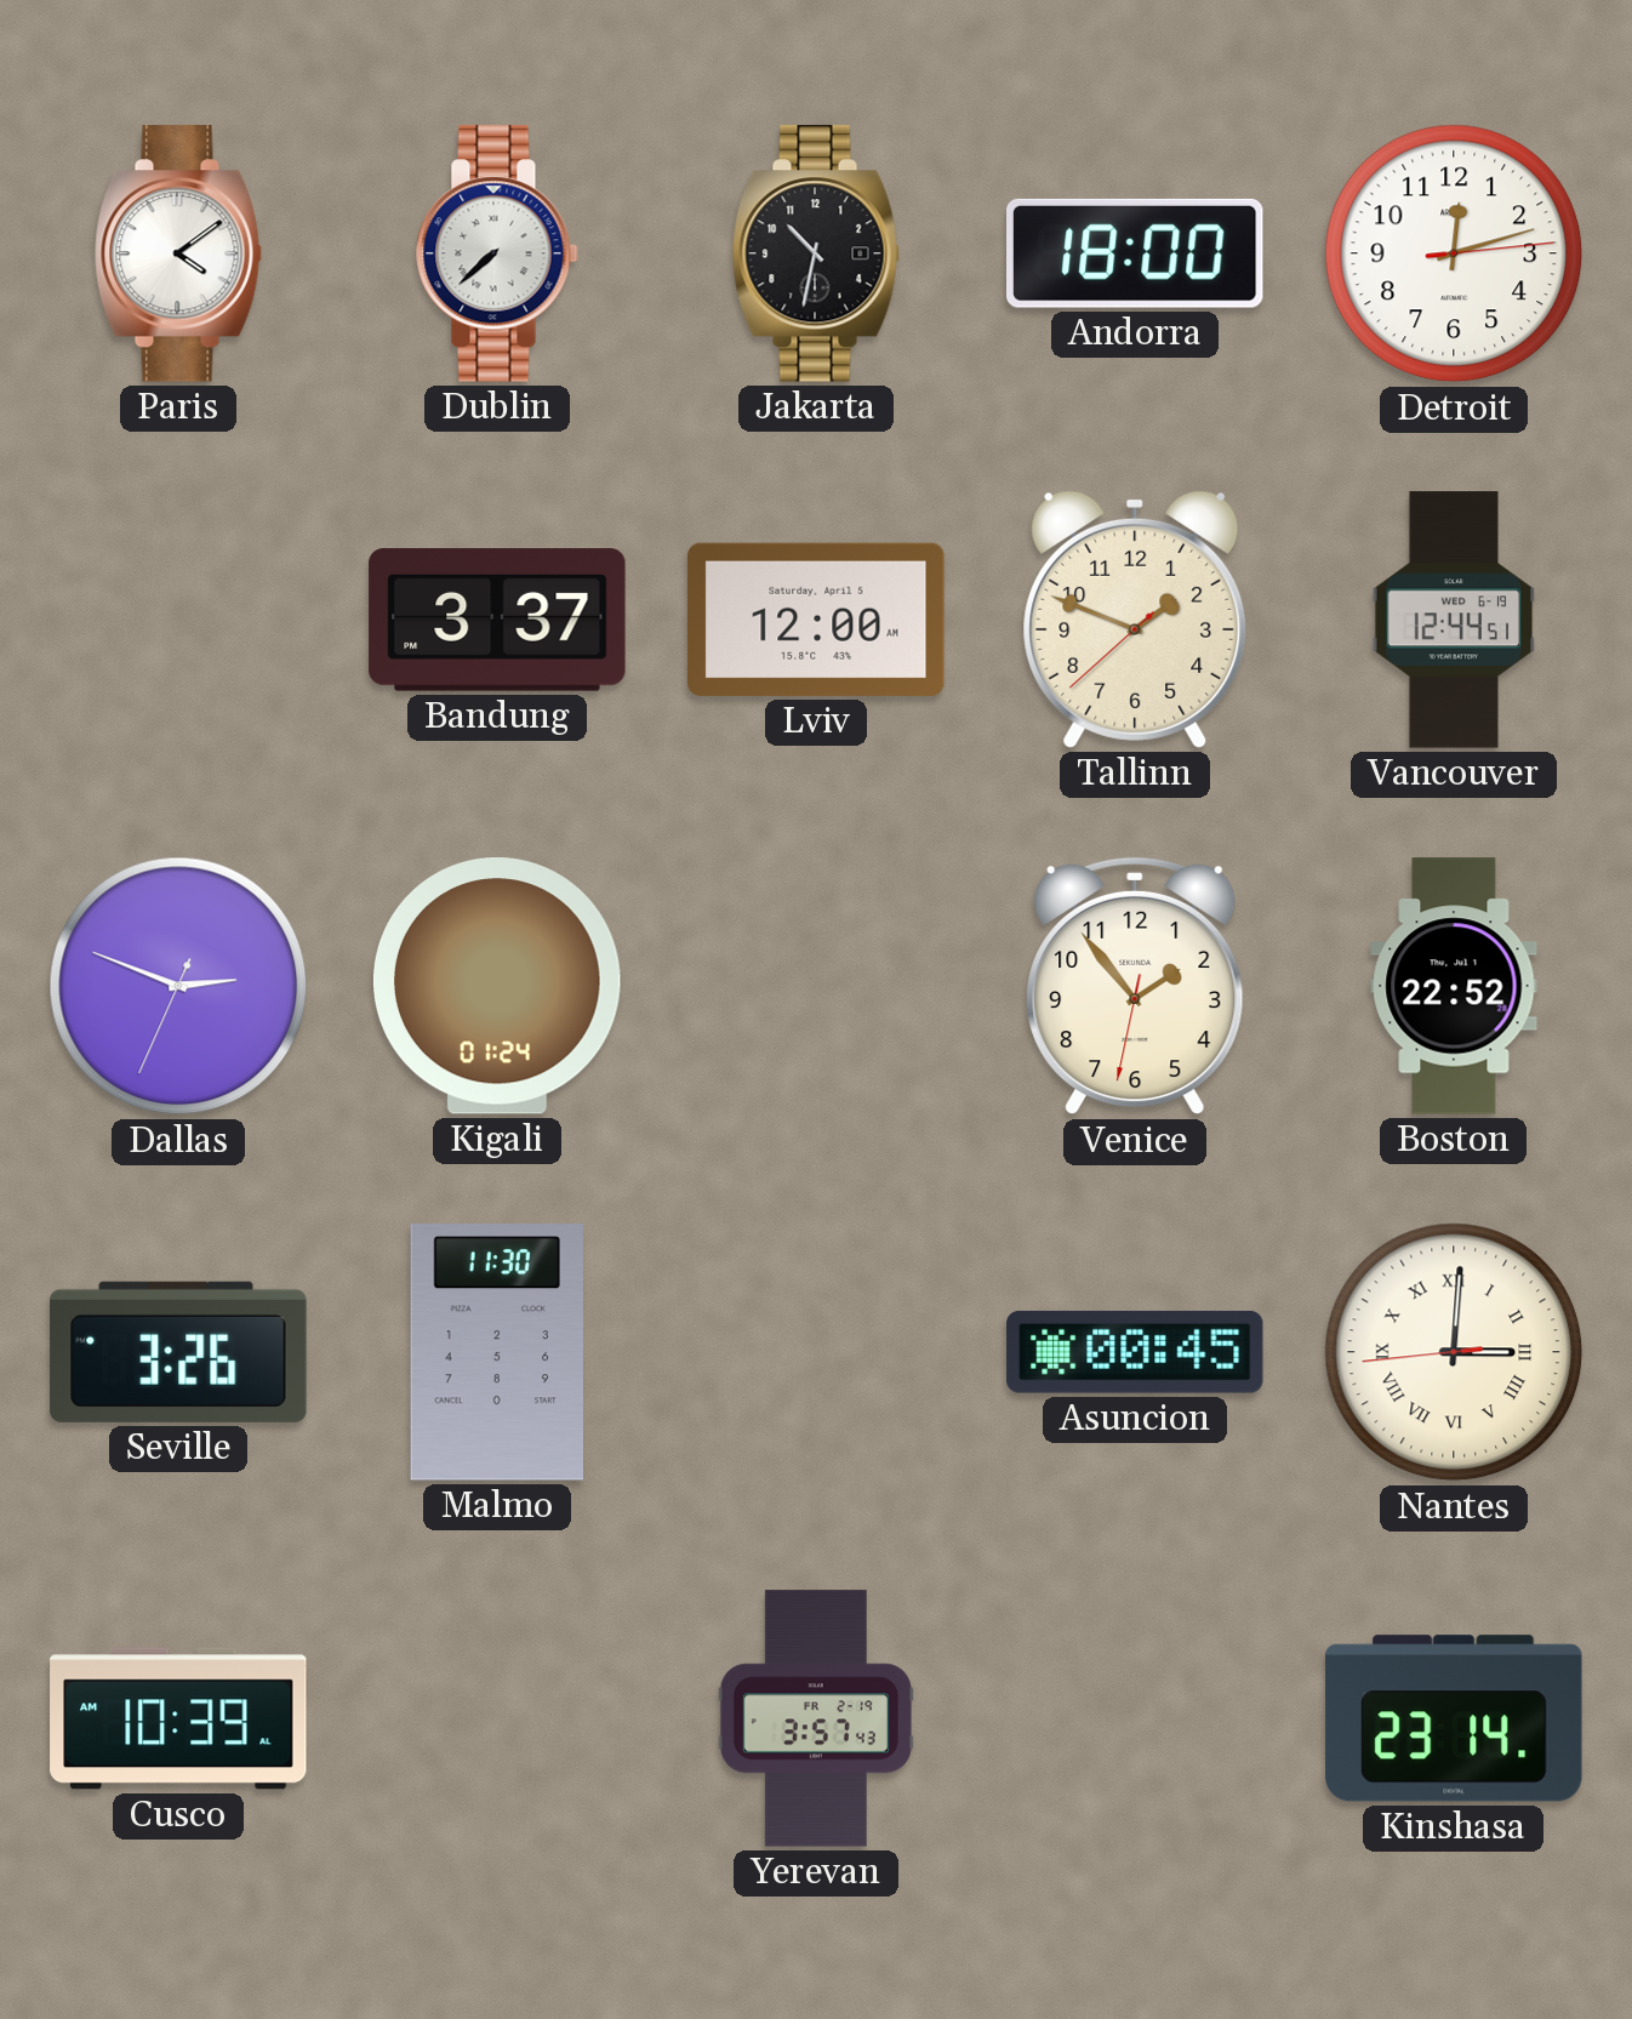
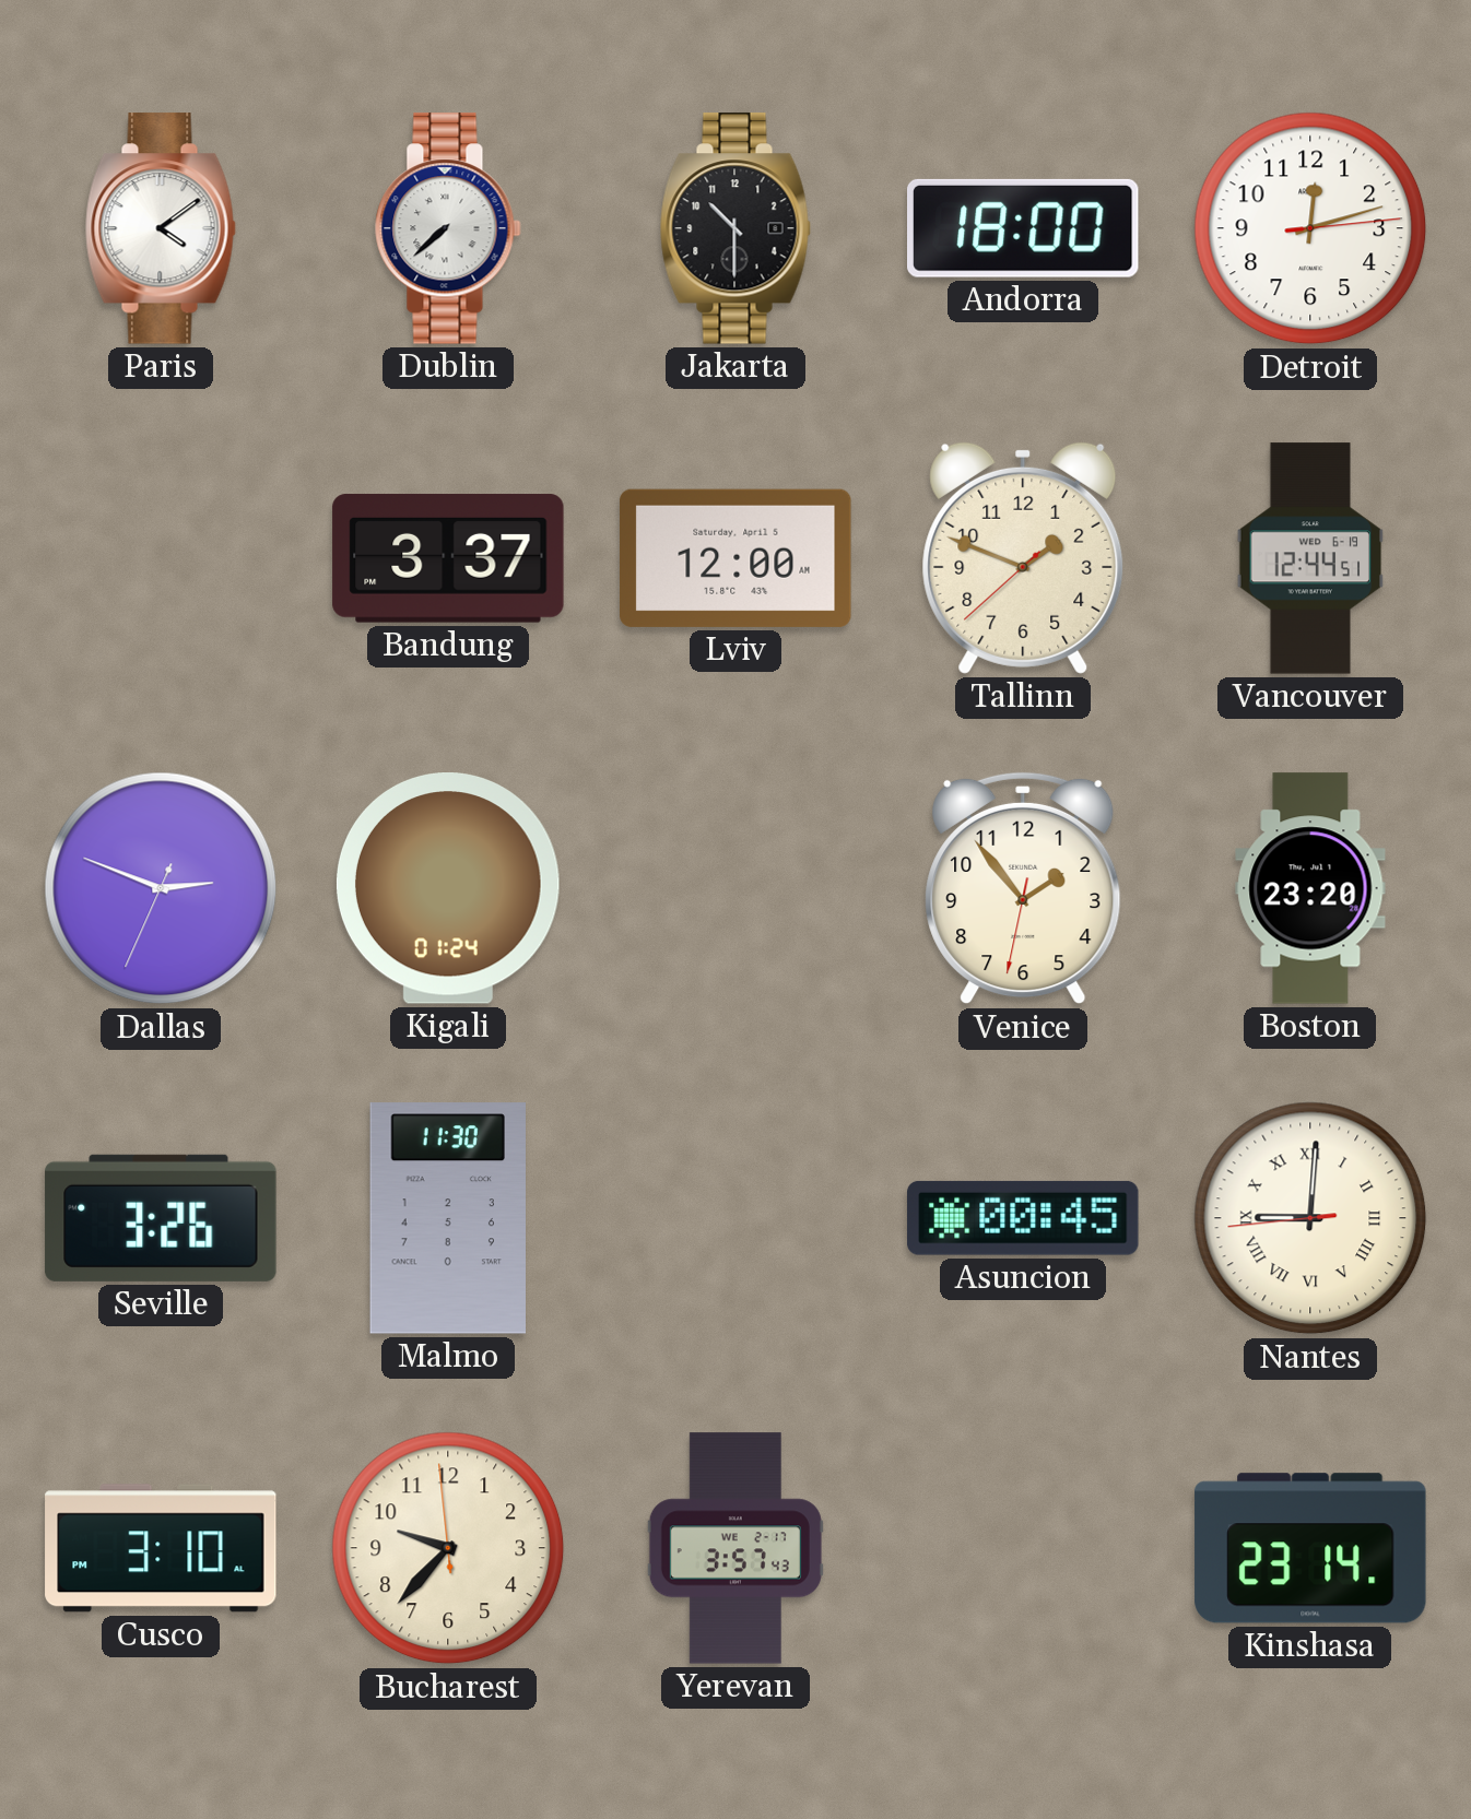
Jakarta: 10:32 -> 10:30 (735, 228)
Boston: 22:52 -> 23:20 (1310, 888)
Nantes: 3:00 -> 9:00 (1310, 1218)
Cusco: 10:39 -> 3:10 (161, 1548)
Bucharest: none -> 9:36 (448, 1548)
Yerevan date: FR 2-19 -> WE 2-17 (735, 1548)
